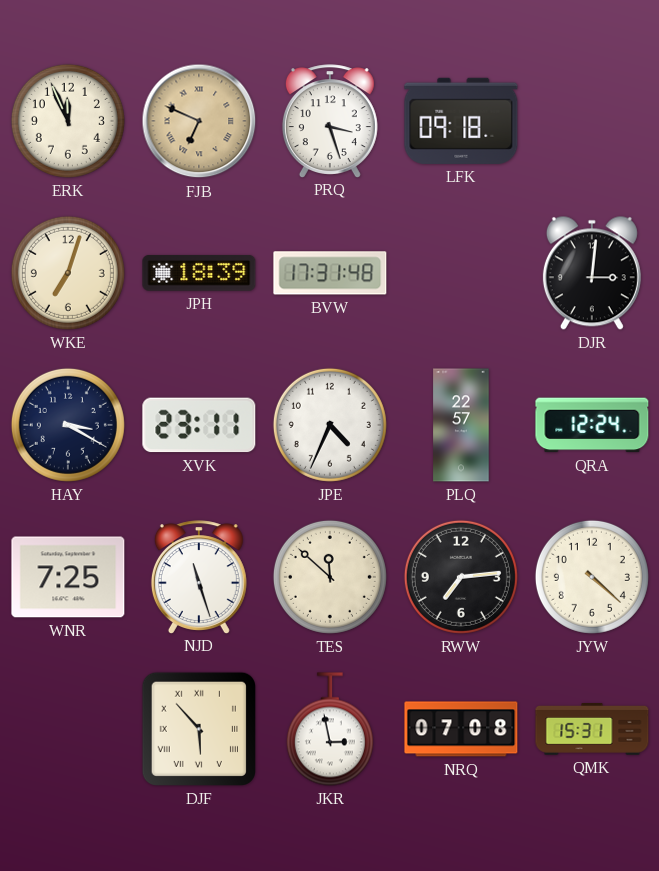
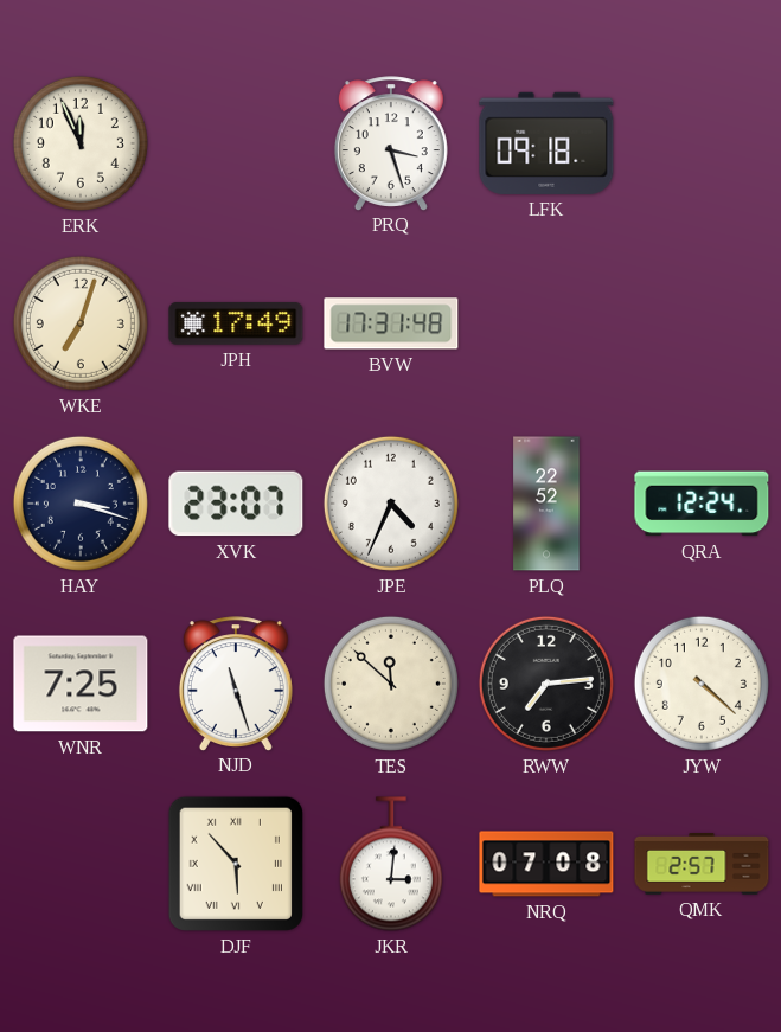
FJB: 6:49 -> none (199, 121)
JPH: 18:39 -> 17:49 (236, 323)
DJR: 3:01 -> none (592, 273)
HAY: 3:20 -> 3:18 (81, 504)
XVK: 23:11 -> 23:07 (236, 504)
PLQ: 22:57 -> 22:52 (546, 504)
JKR: 2:58 -> 3:01 (391, 864)
QMK: 15:31 -> 2:57 (702, 865)
